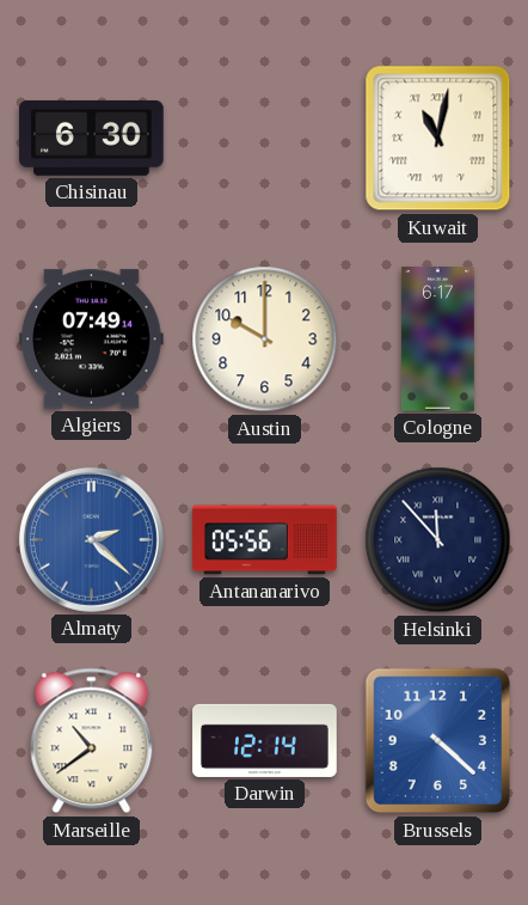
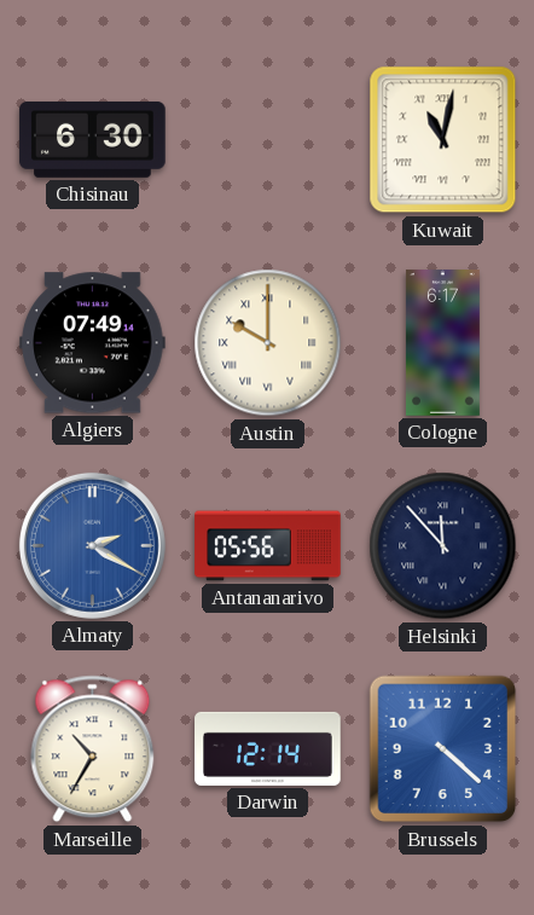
Austin numerals: Arabic -> Roman (268, 343)
Almaty: 2:22 -> 2:20 (92, 545)
Marseille: 10:39 -> 10:35 (93, 749)
